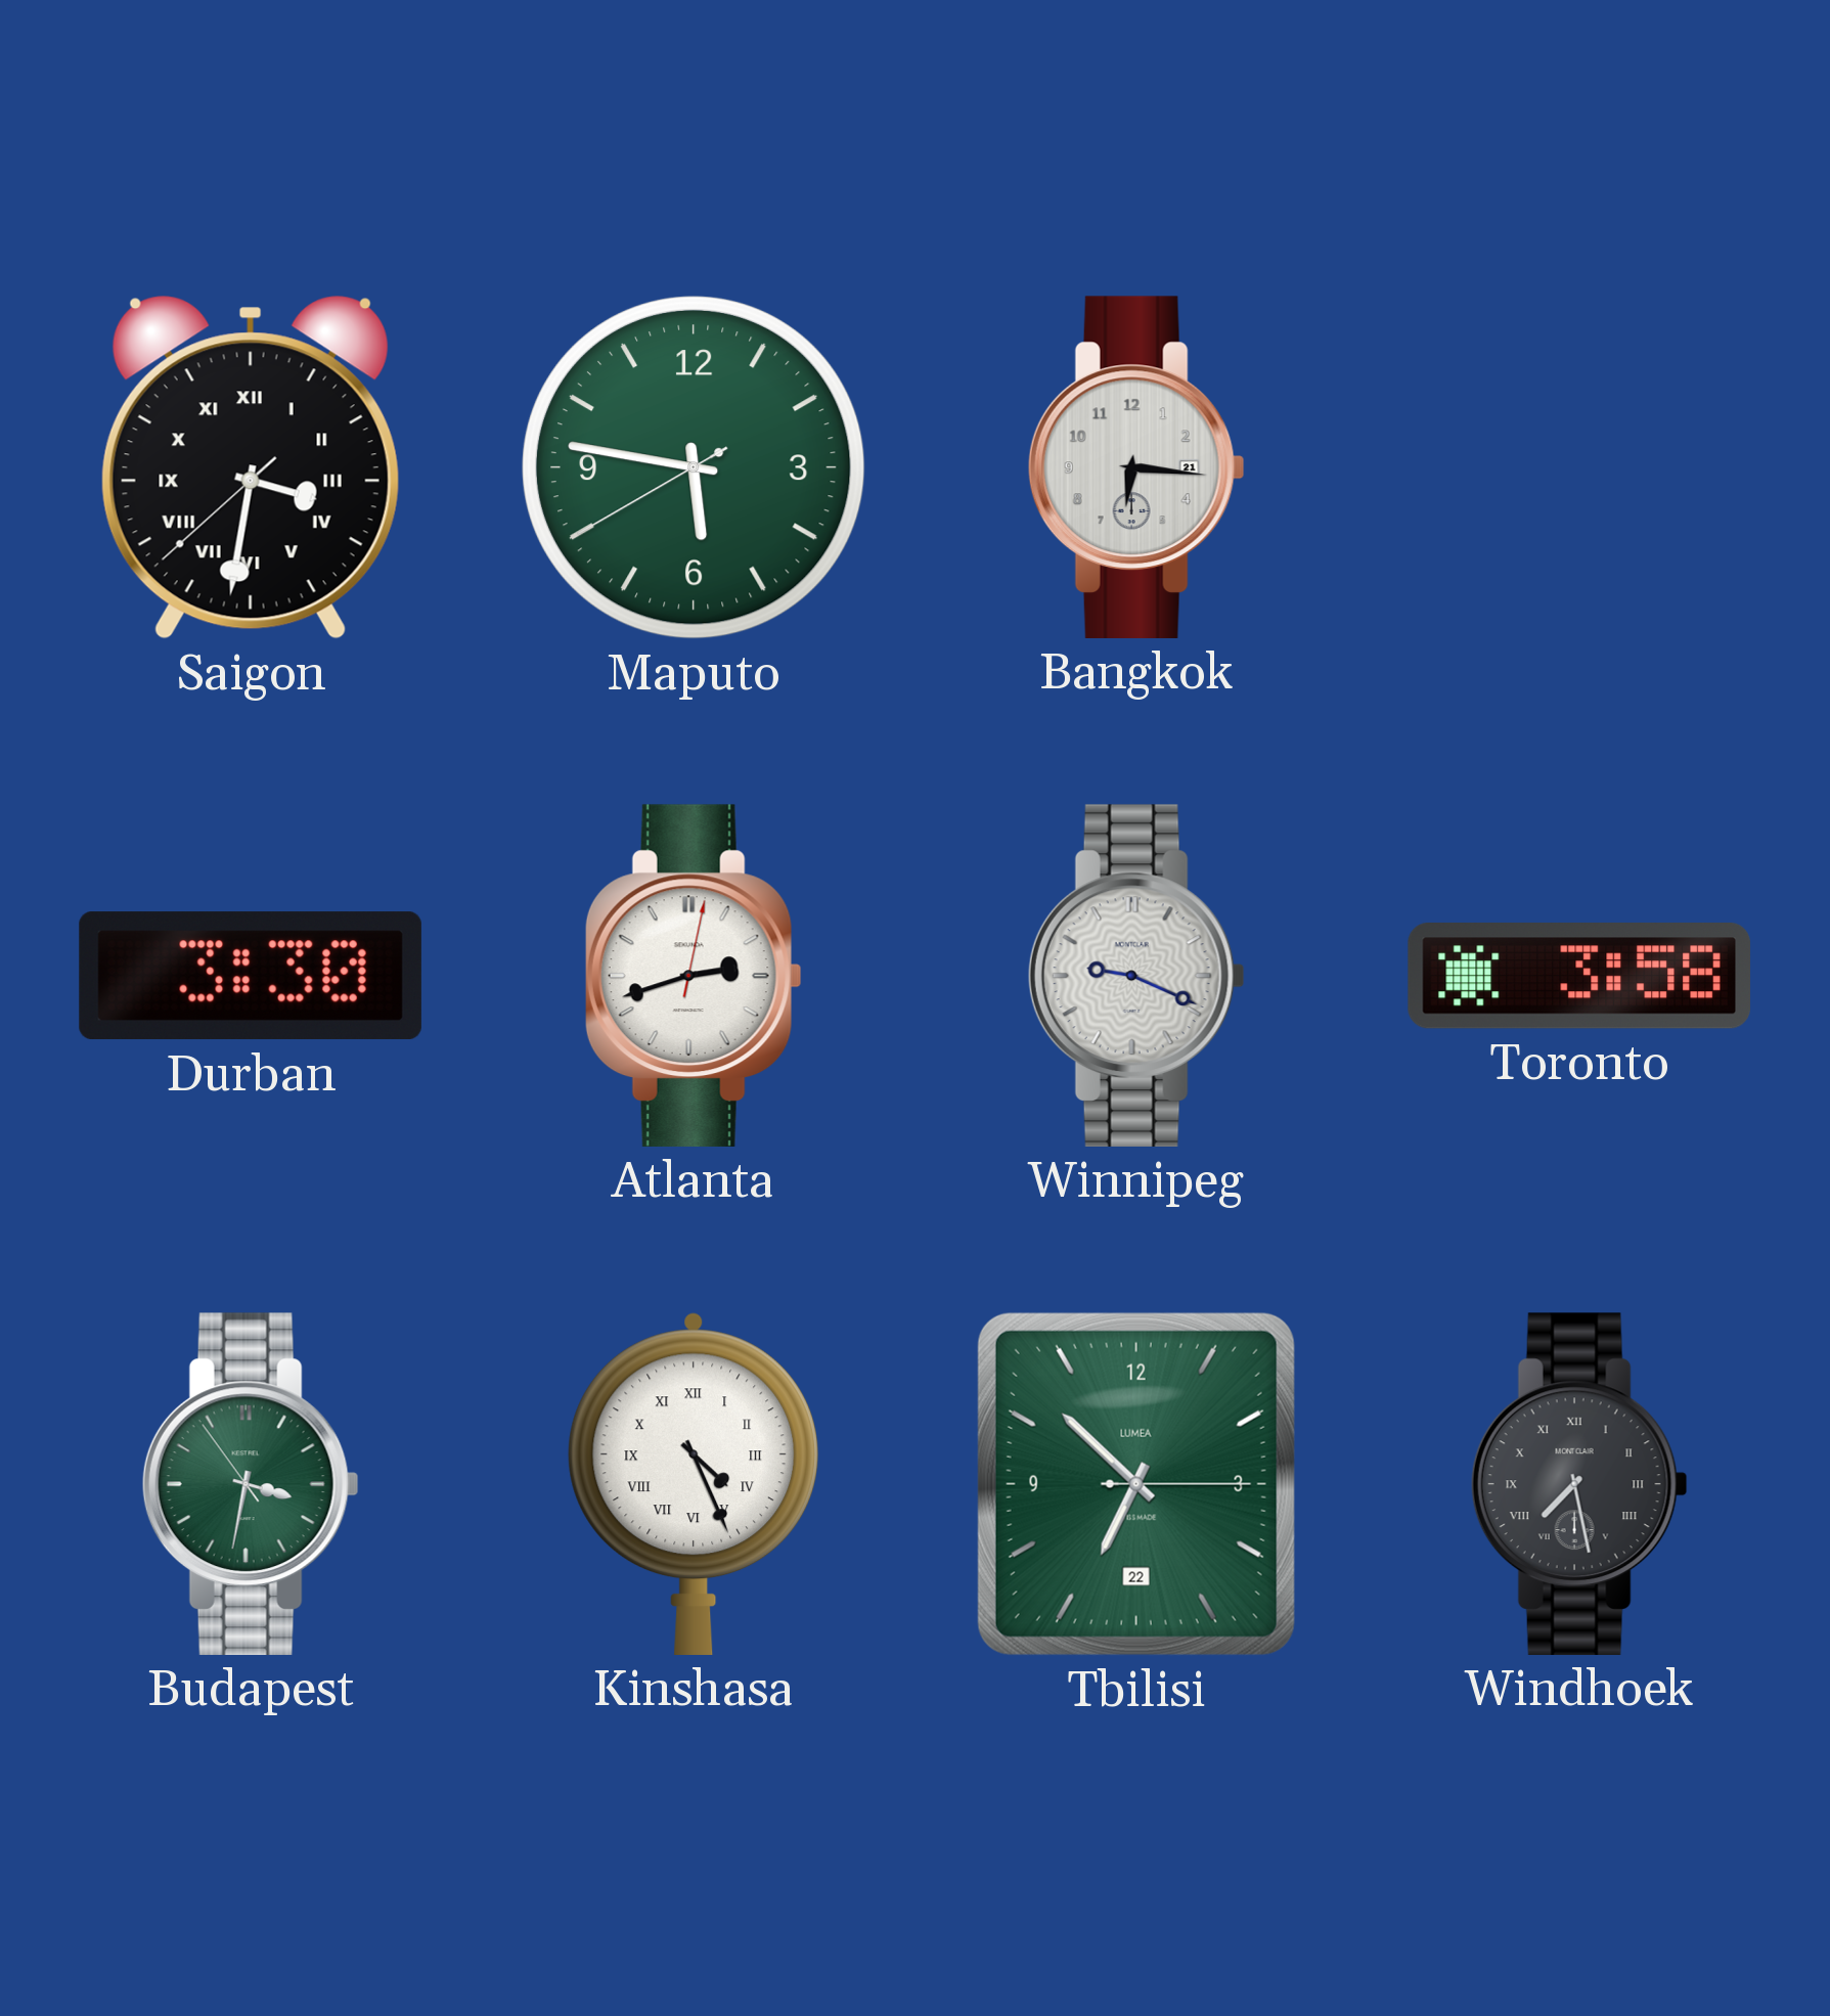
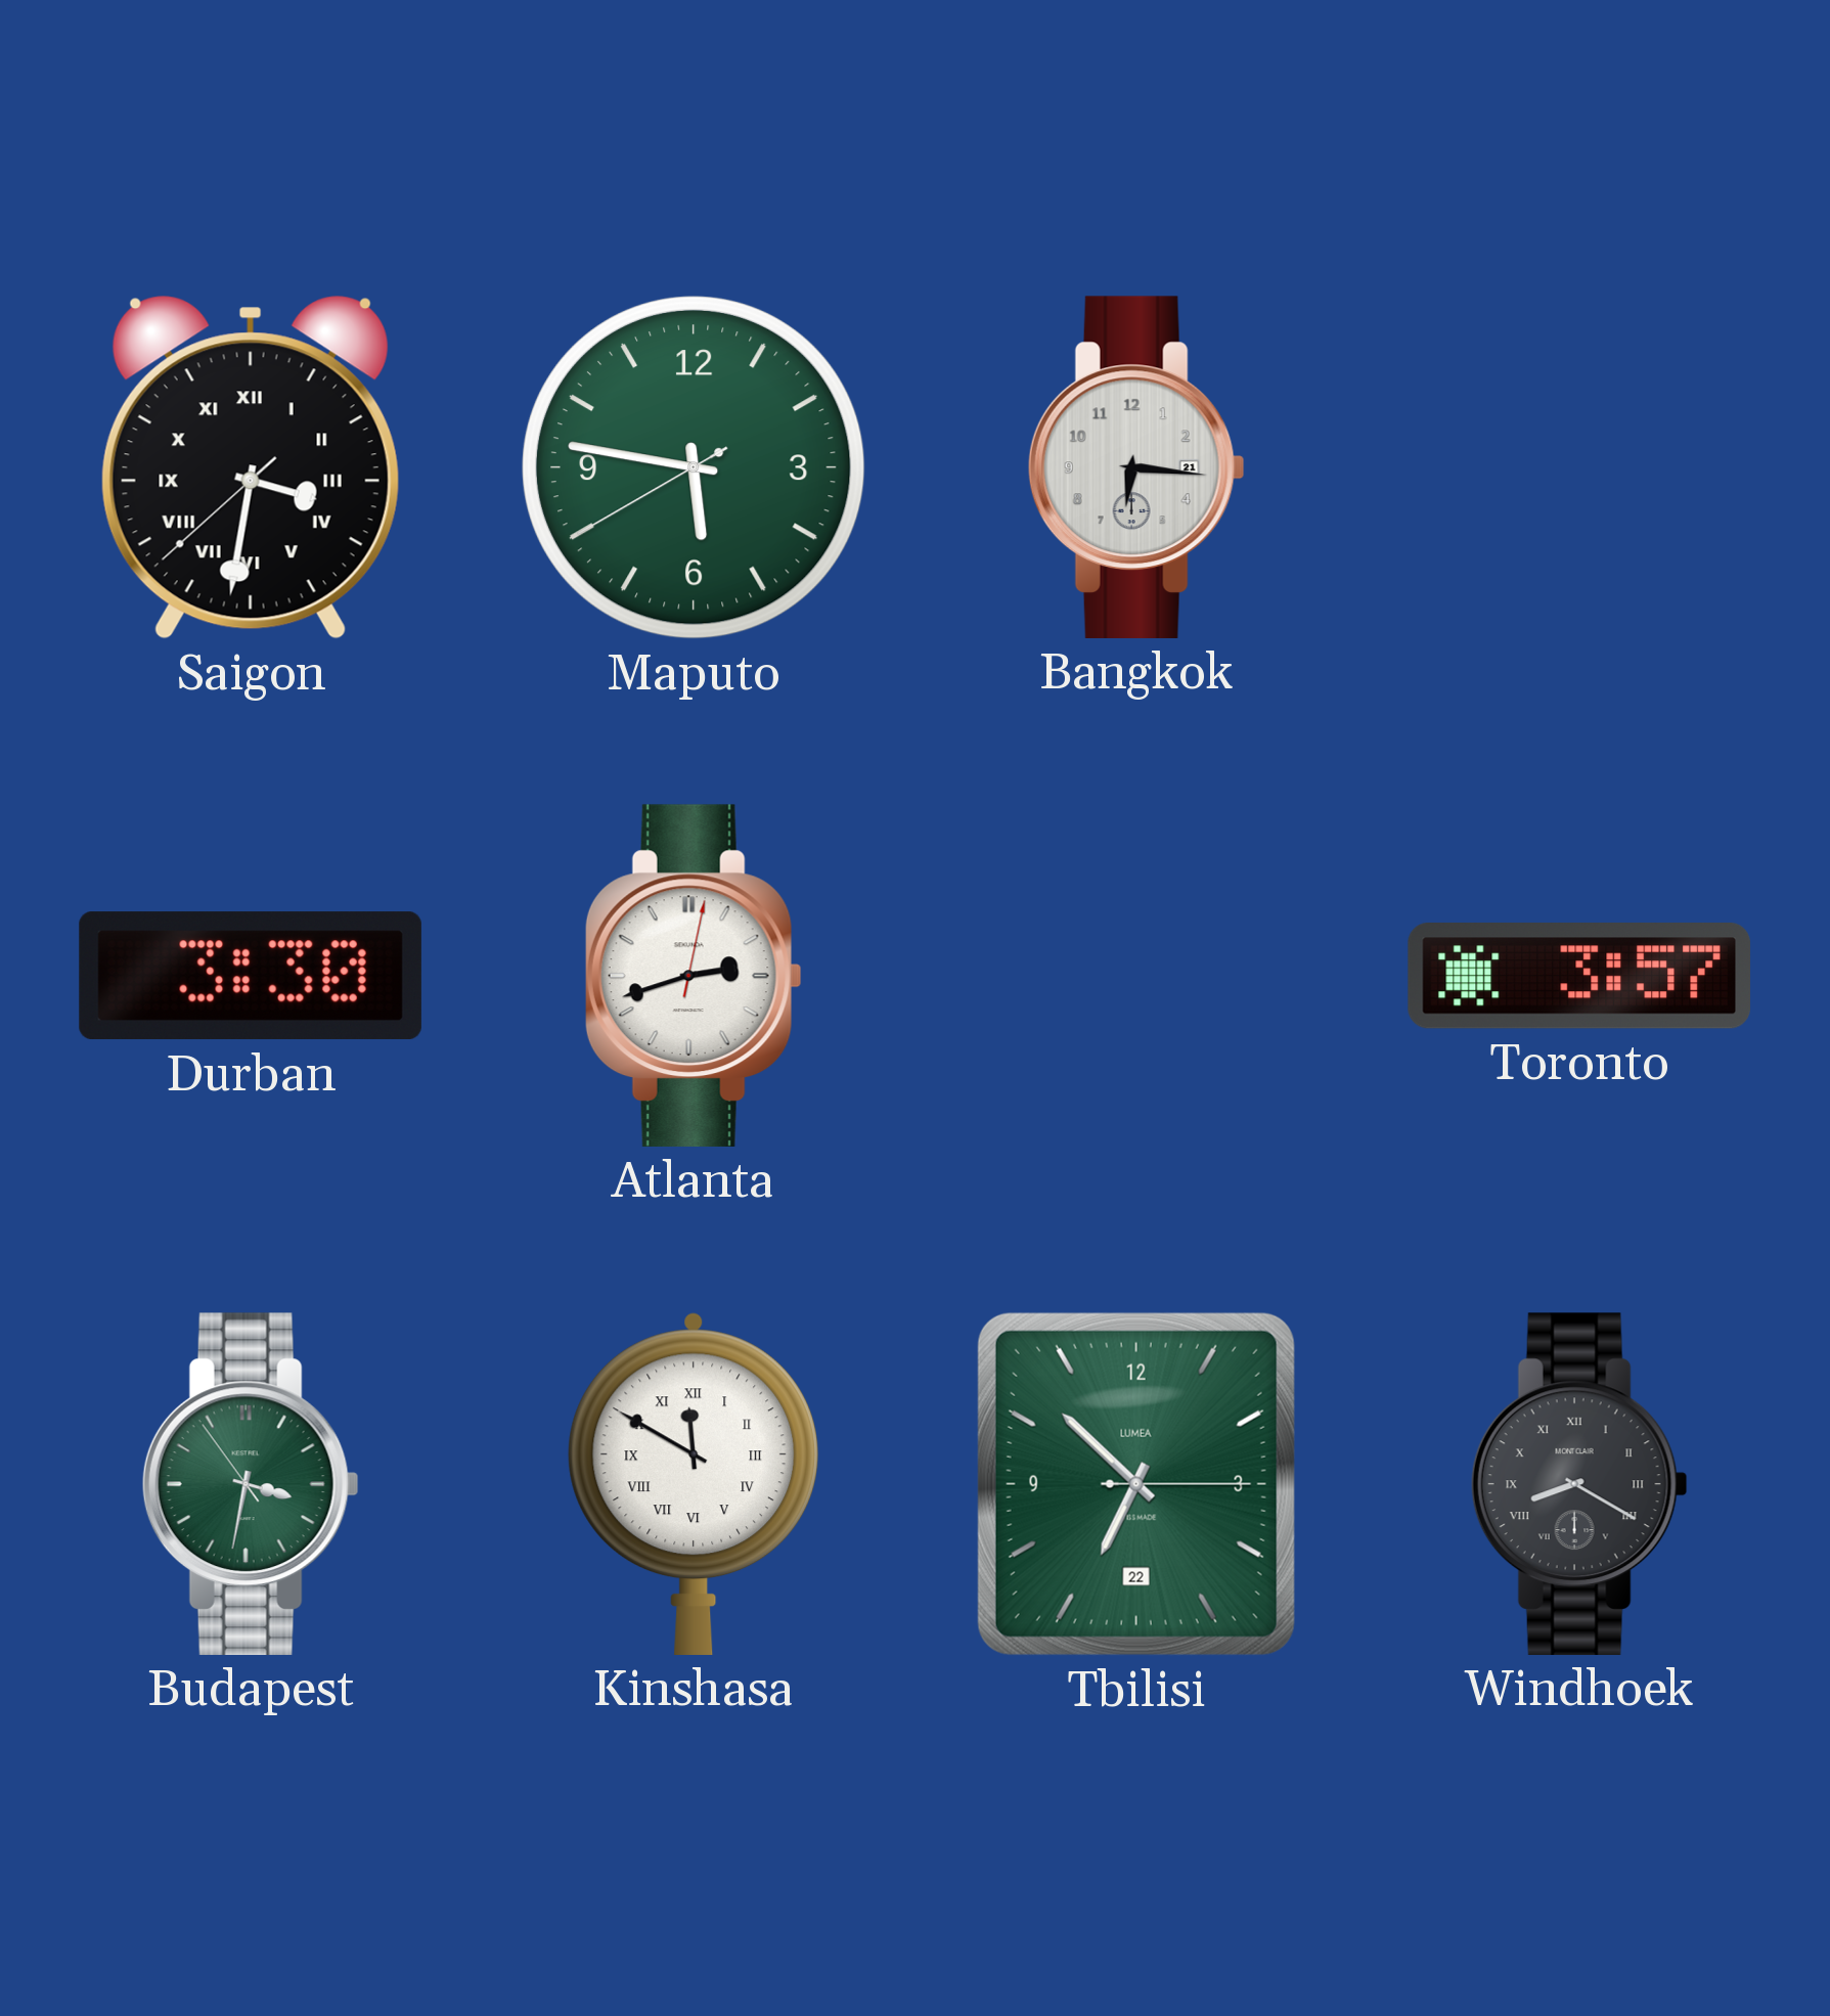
Winnipeg: 9:19 -> none (1136, 976)
Toronto: 3:58 -> 3:57 (1579, 977)
Kinshasa: 4:26 -> 11:50 (693, 1483)
Windhoek: 7:28 -> 8:20 (1579, 1484)
